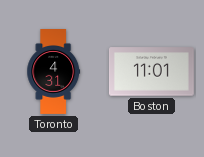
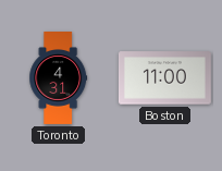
Boston: 11:01 -> 11:00 (164, 78)
